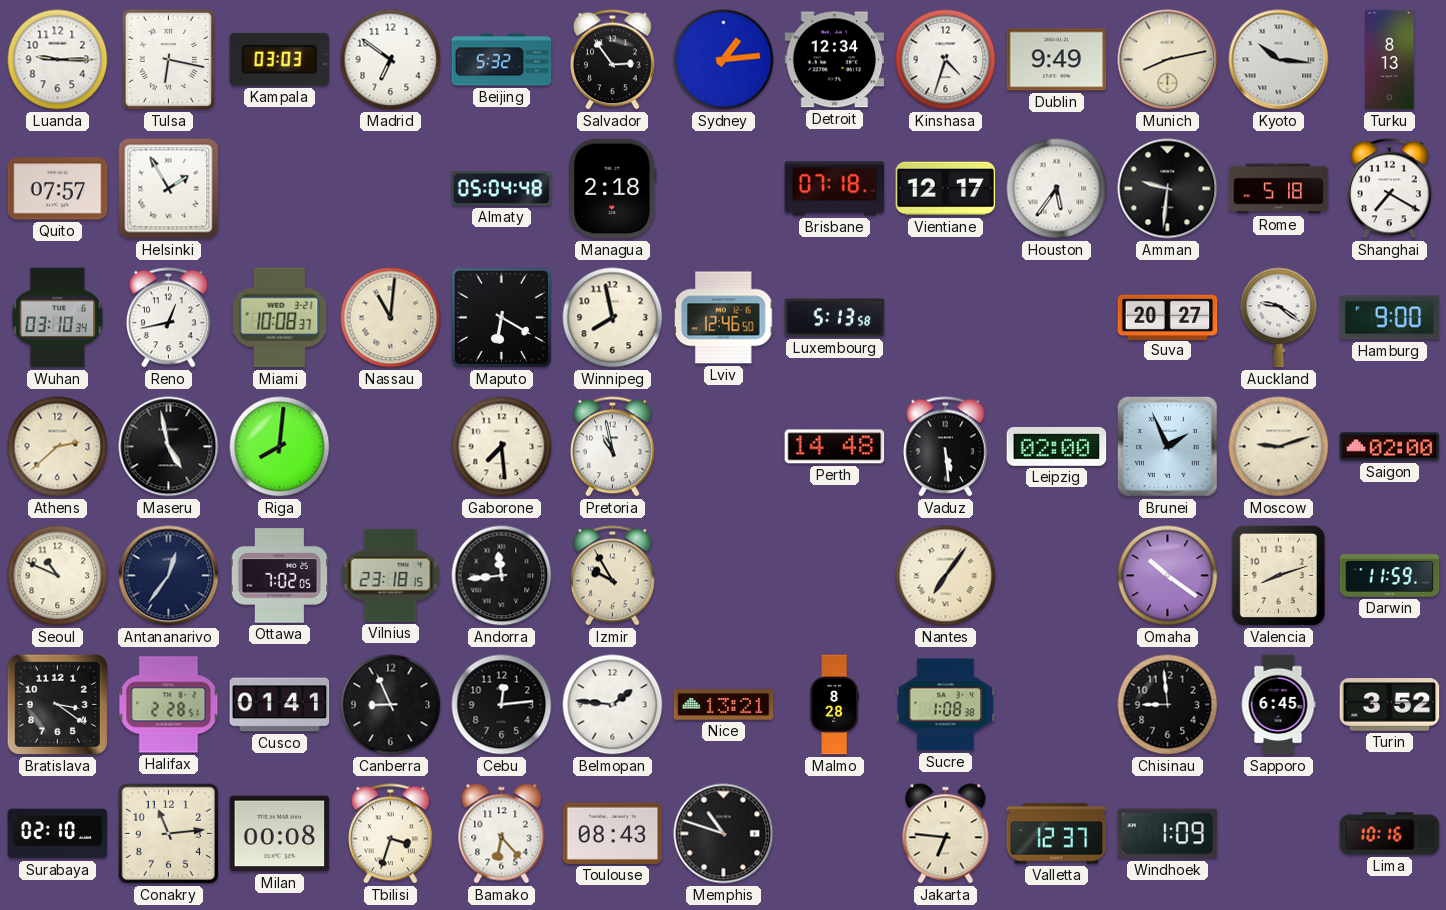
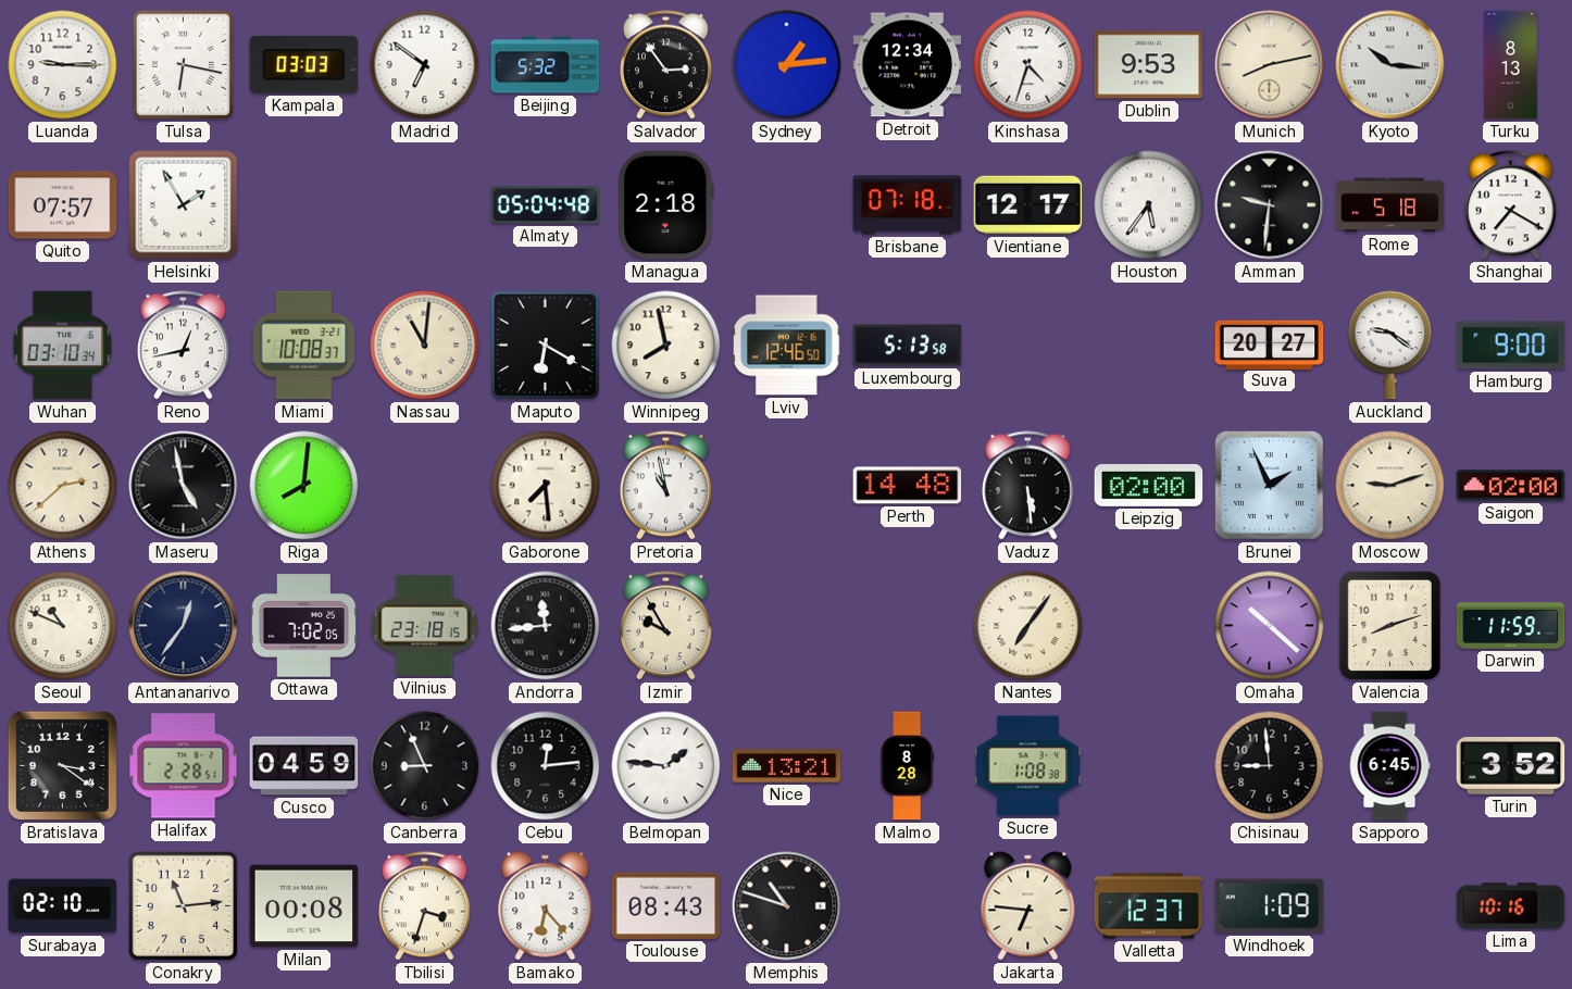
Dublin: 9:49 -> 9:53 (1149, 65)
Omaha: 10:21 -> 10:22 (1270, 626)
Cusco: 01:41 -> 04:59 (304, 766)
